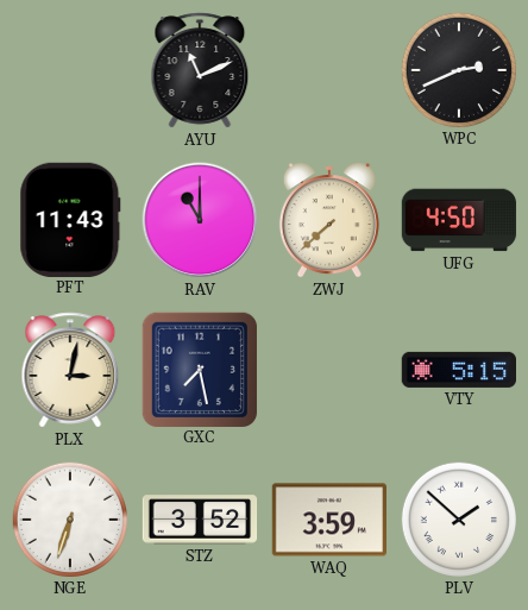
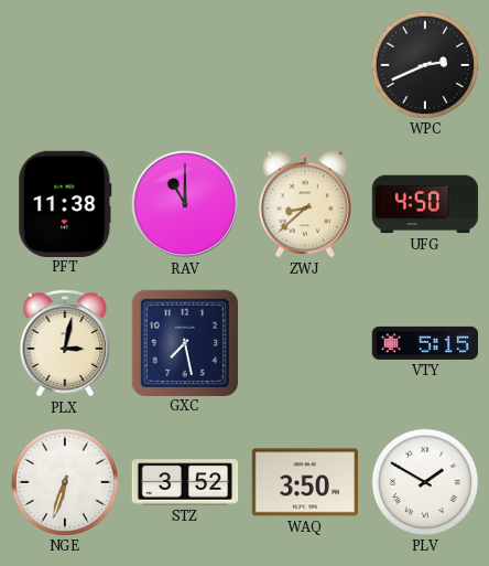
AYU: 11:11 -> none (200, 70)
PFT: 11:43 -> 11:38 (65, 203)
ZWJ: 7:38 -> 8:38 (305, 204)
WAQ: 3:59 -> 3:50 (304, 482)
PLV: 1:52 -> 1:50 (424, 481)
